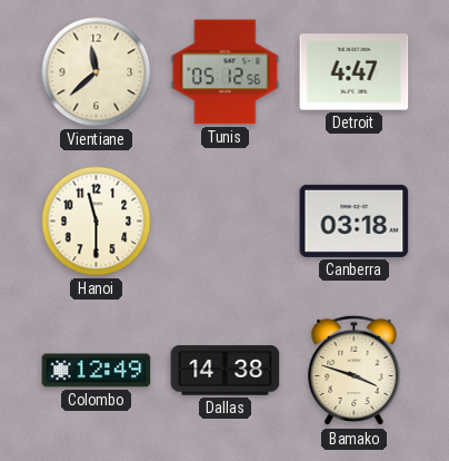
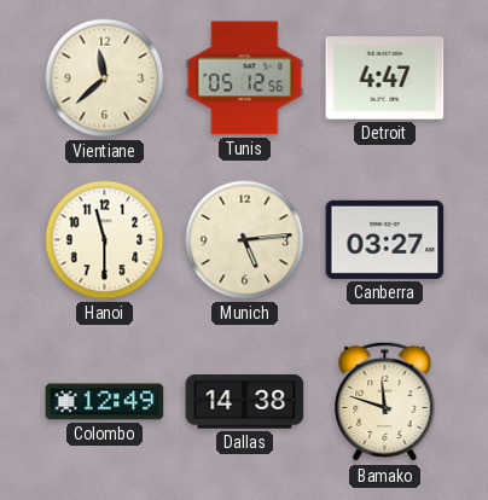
Munich: none -> 5:14 (245, 240)
Canberra: 03:18 -> 03:27 (385, 239)
Bamako: 3:48 -> 11:48 (385, 402)
